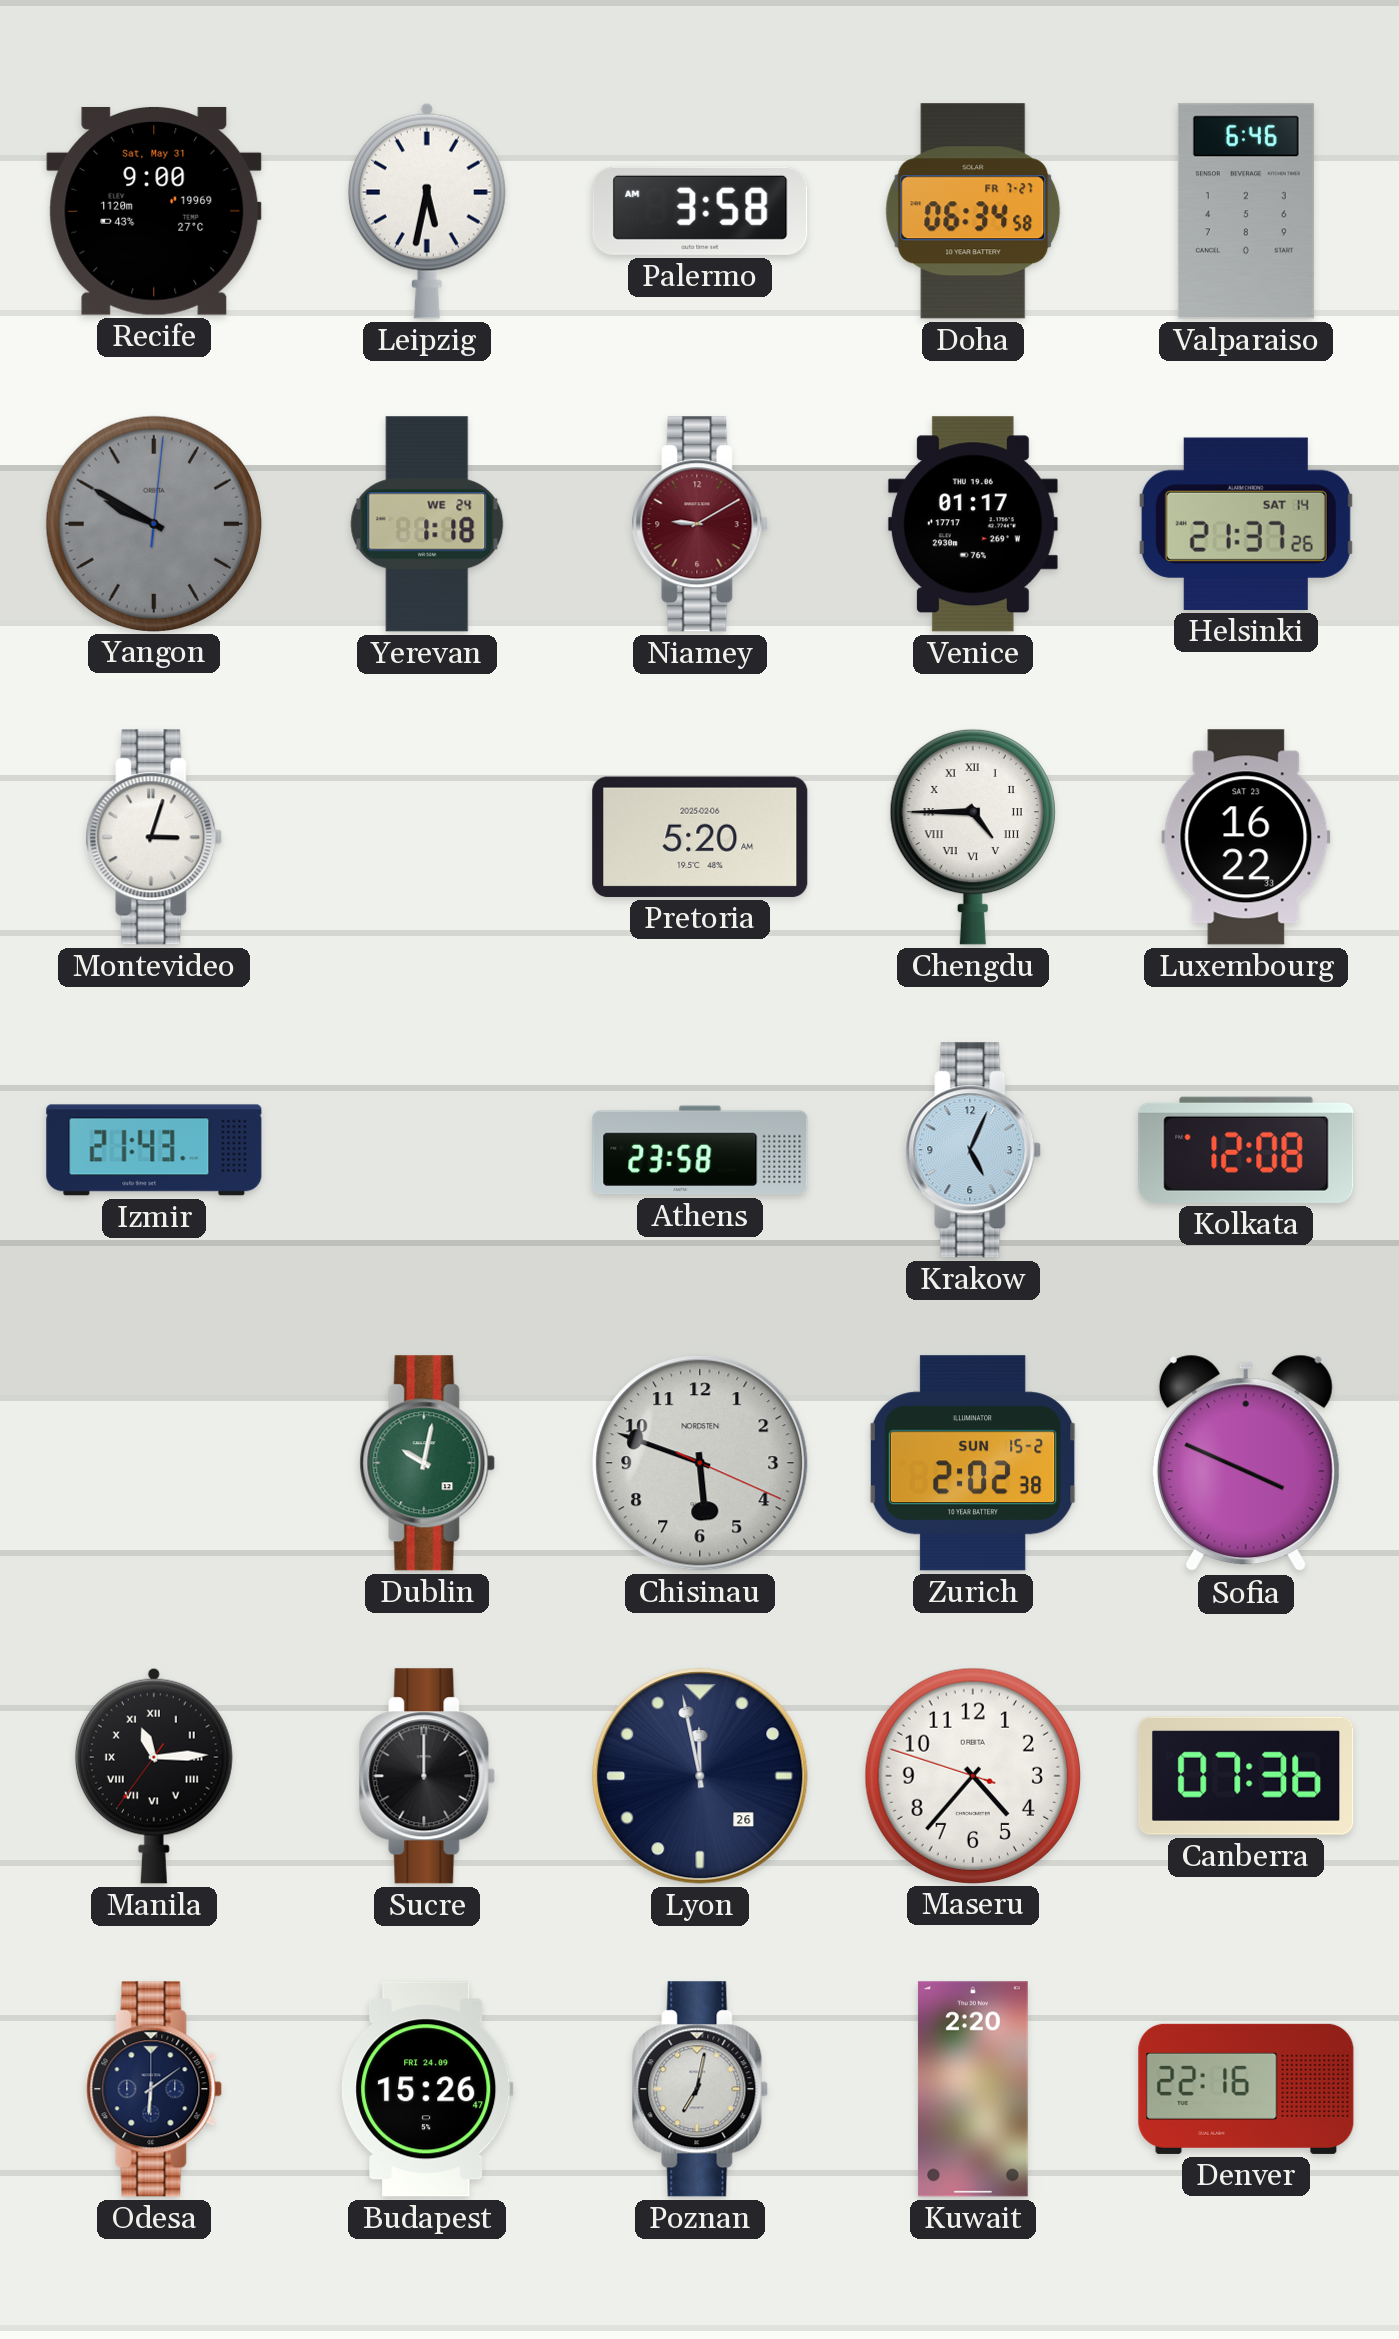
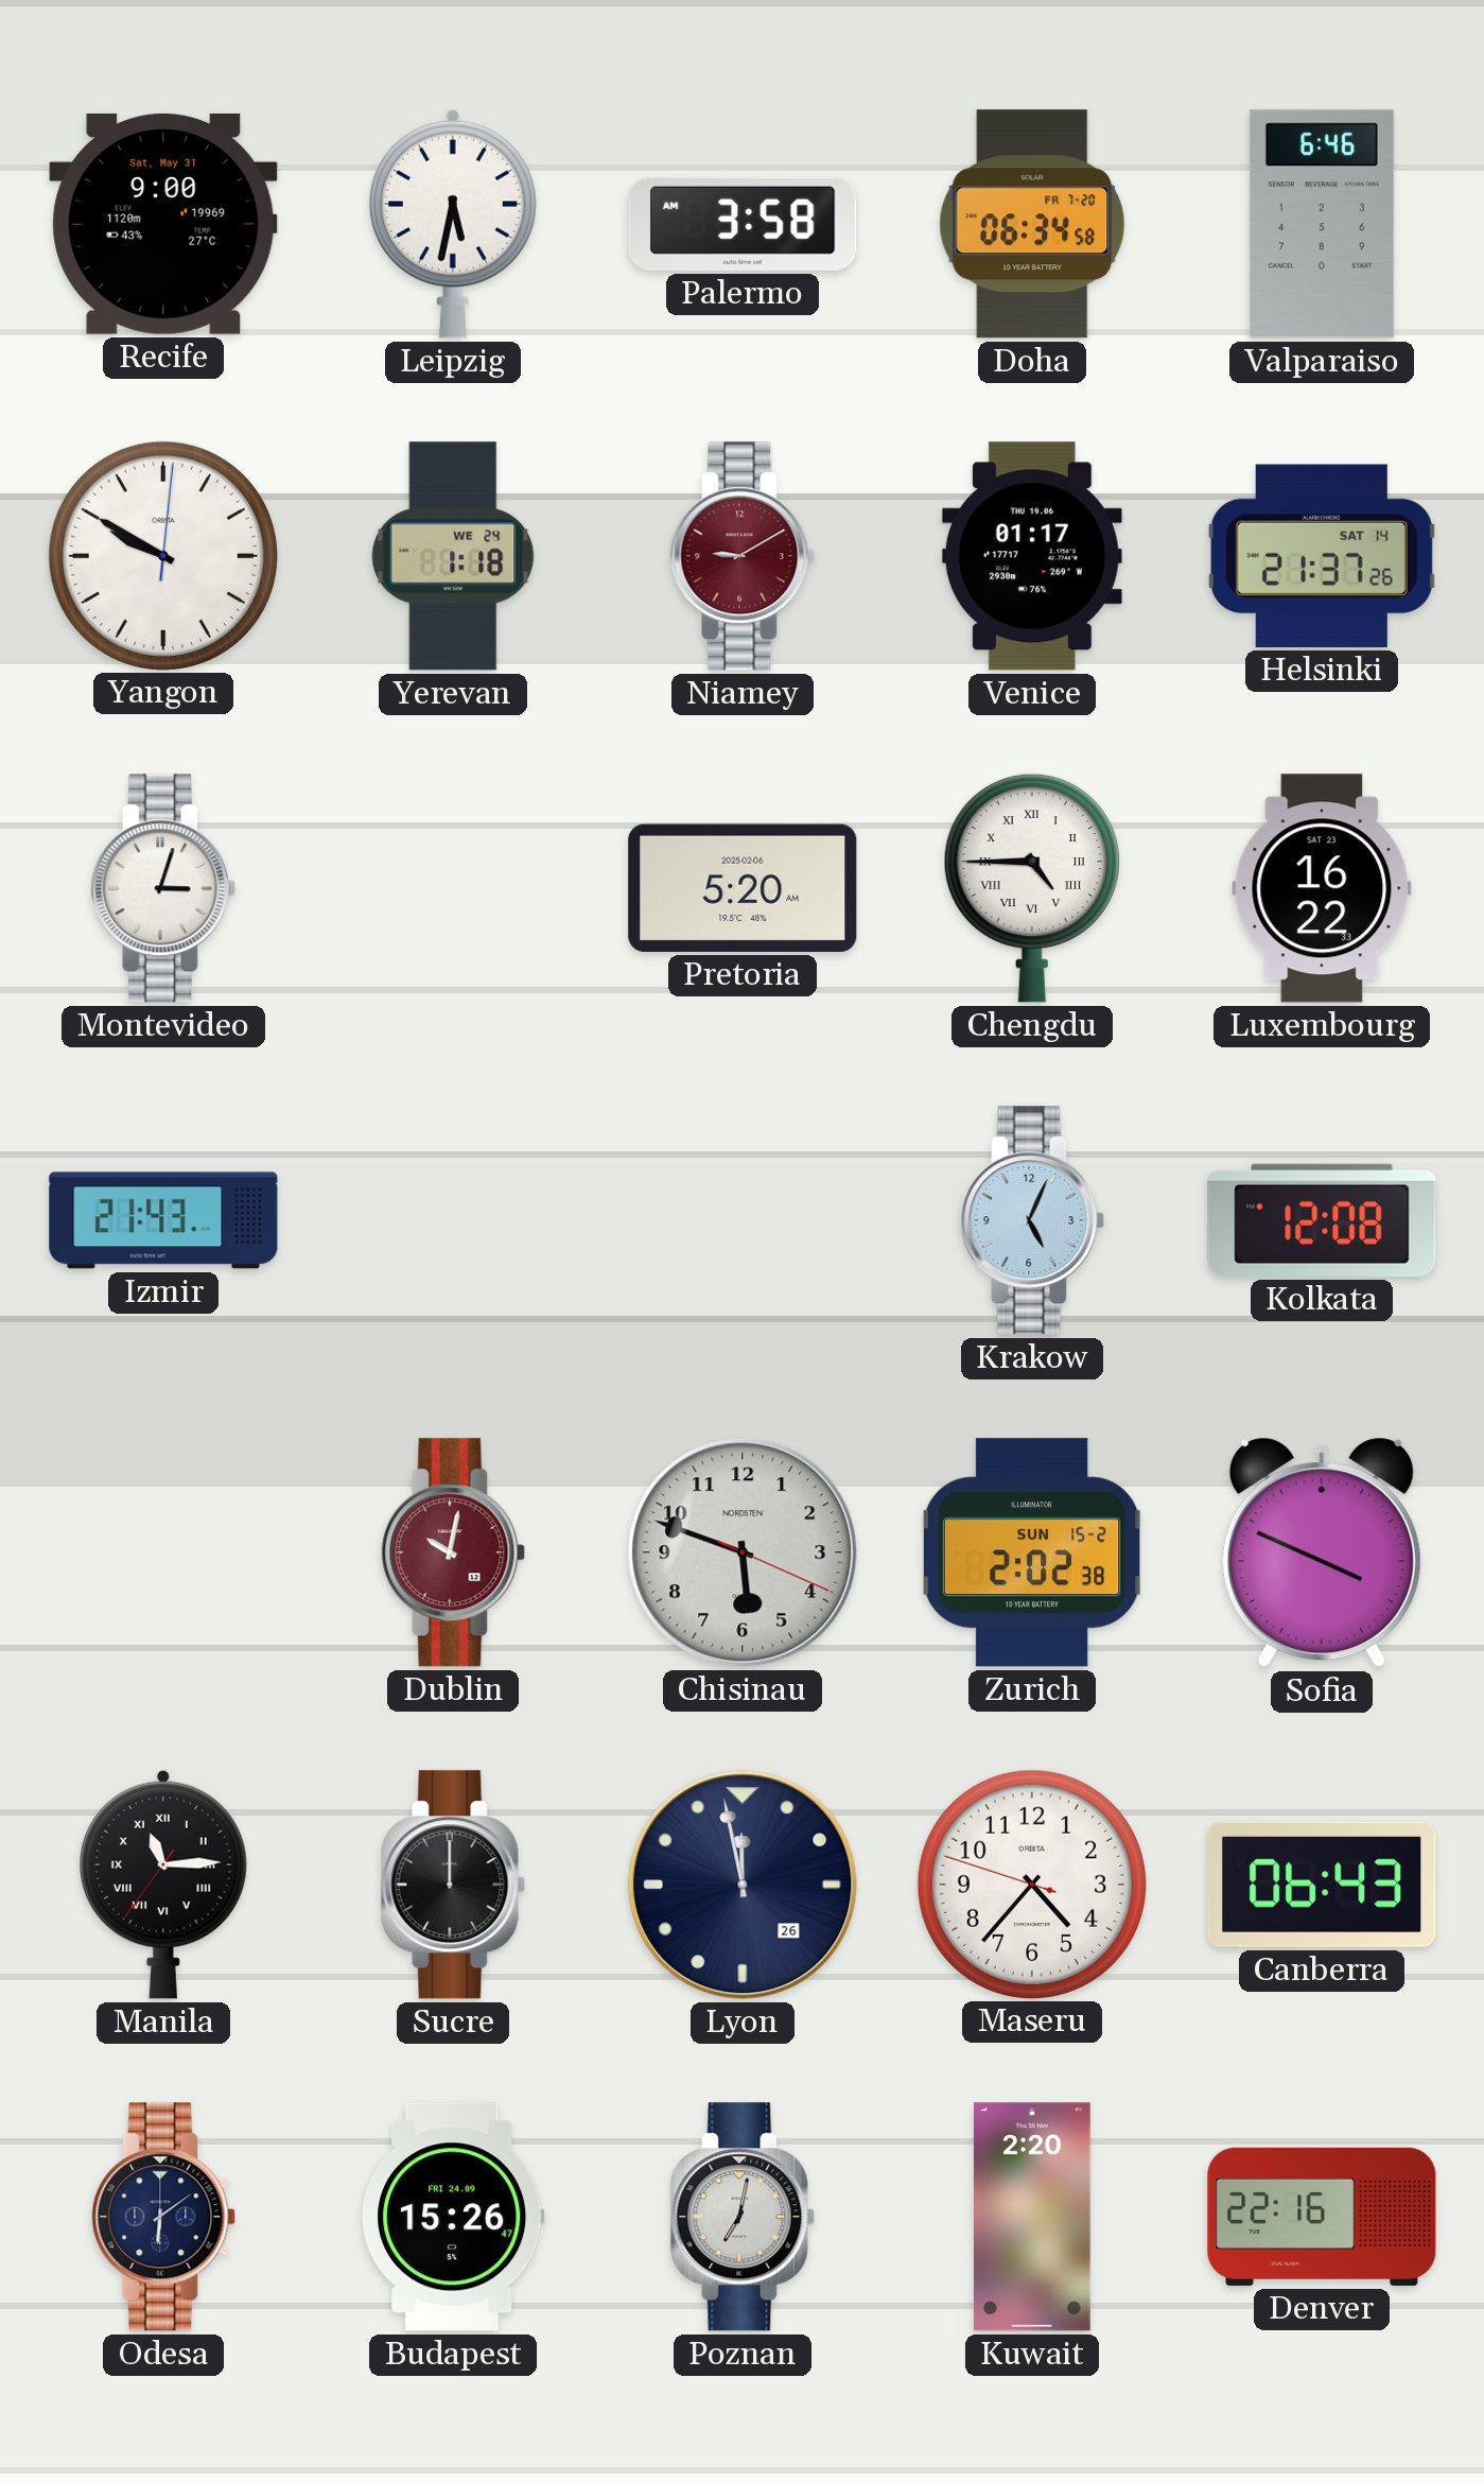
Doha date: FR 7-27 -> FR 7-20 (1032, 224)
Yangon dial: grey -> white (162, 555)
Athens: 23:58 -> none (700, 1150)
Dublin dial: green -> burgundy (453, 1552)
Canberra: 07:36 -> 06:43 (1322, 1885)
